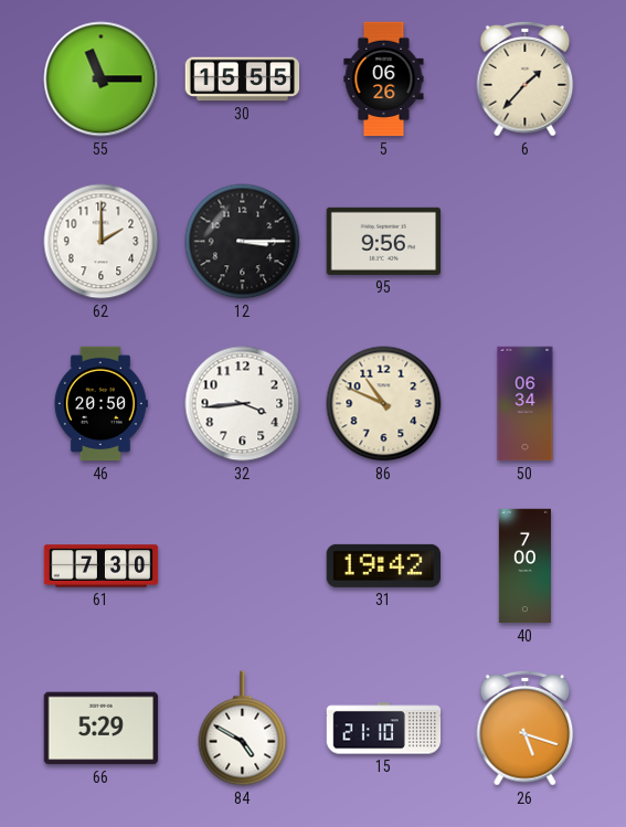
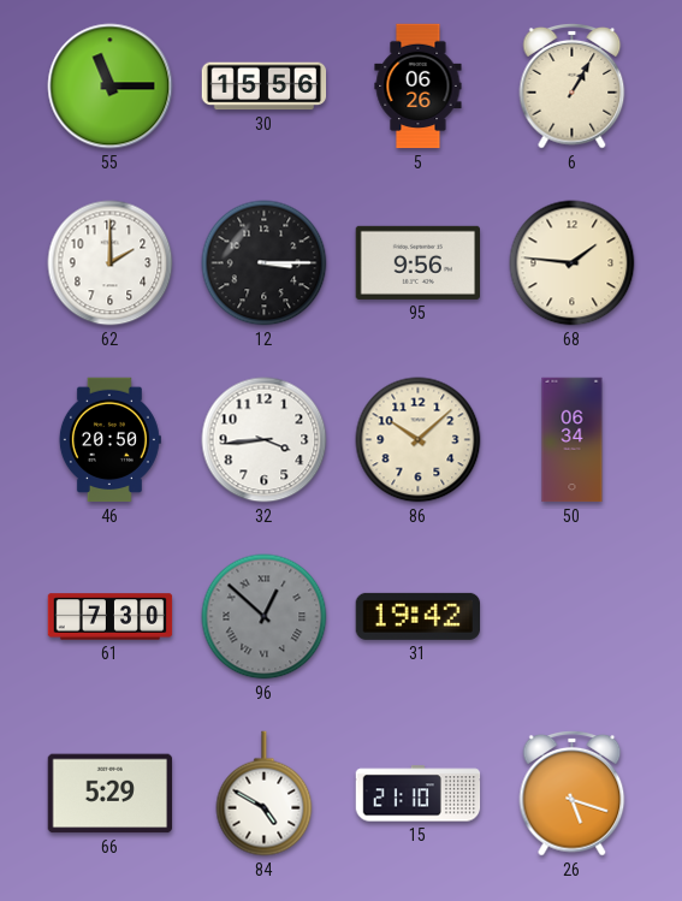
30: 15:55 -> 15:56 (265, 87)
6: 1:37 -> 1:05 (573, 85)
68: none -> 1:46 (573, 263)
86: 10:49 -> 10:08 (419, 440)
96: none -> 12:52 (265, 617)
40: 7:00 -> none (524, 566)
